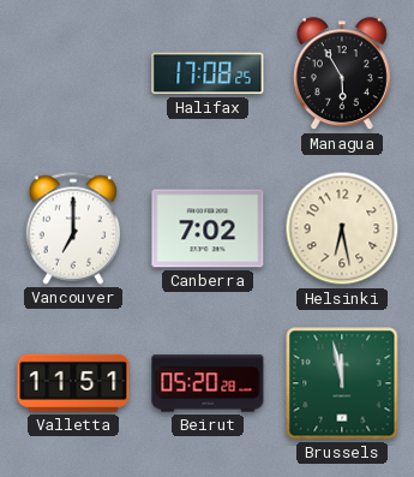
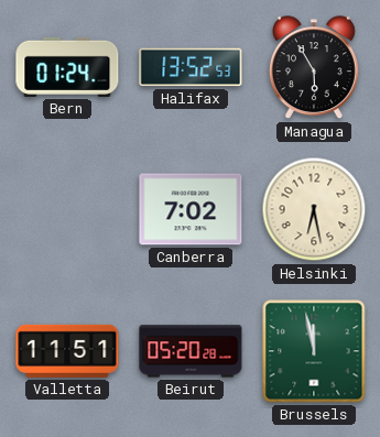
Bern: none -> 01:24 (67, 67)
Halifax: 17:08 -> 13:52 (191, 67)
Vancouver: 7:00 -> none (73, 228)
